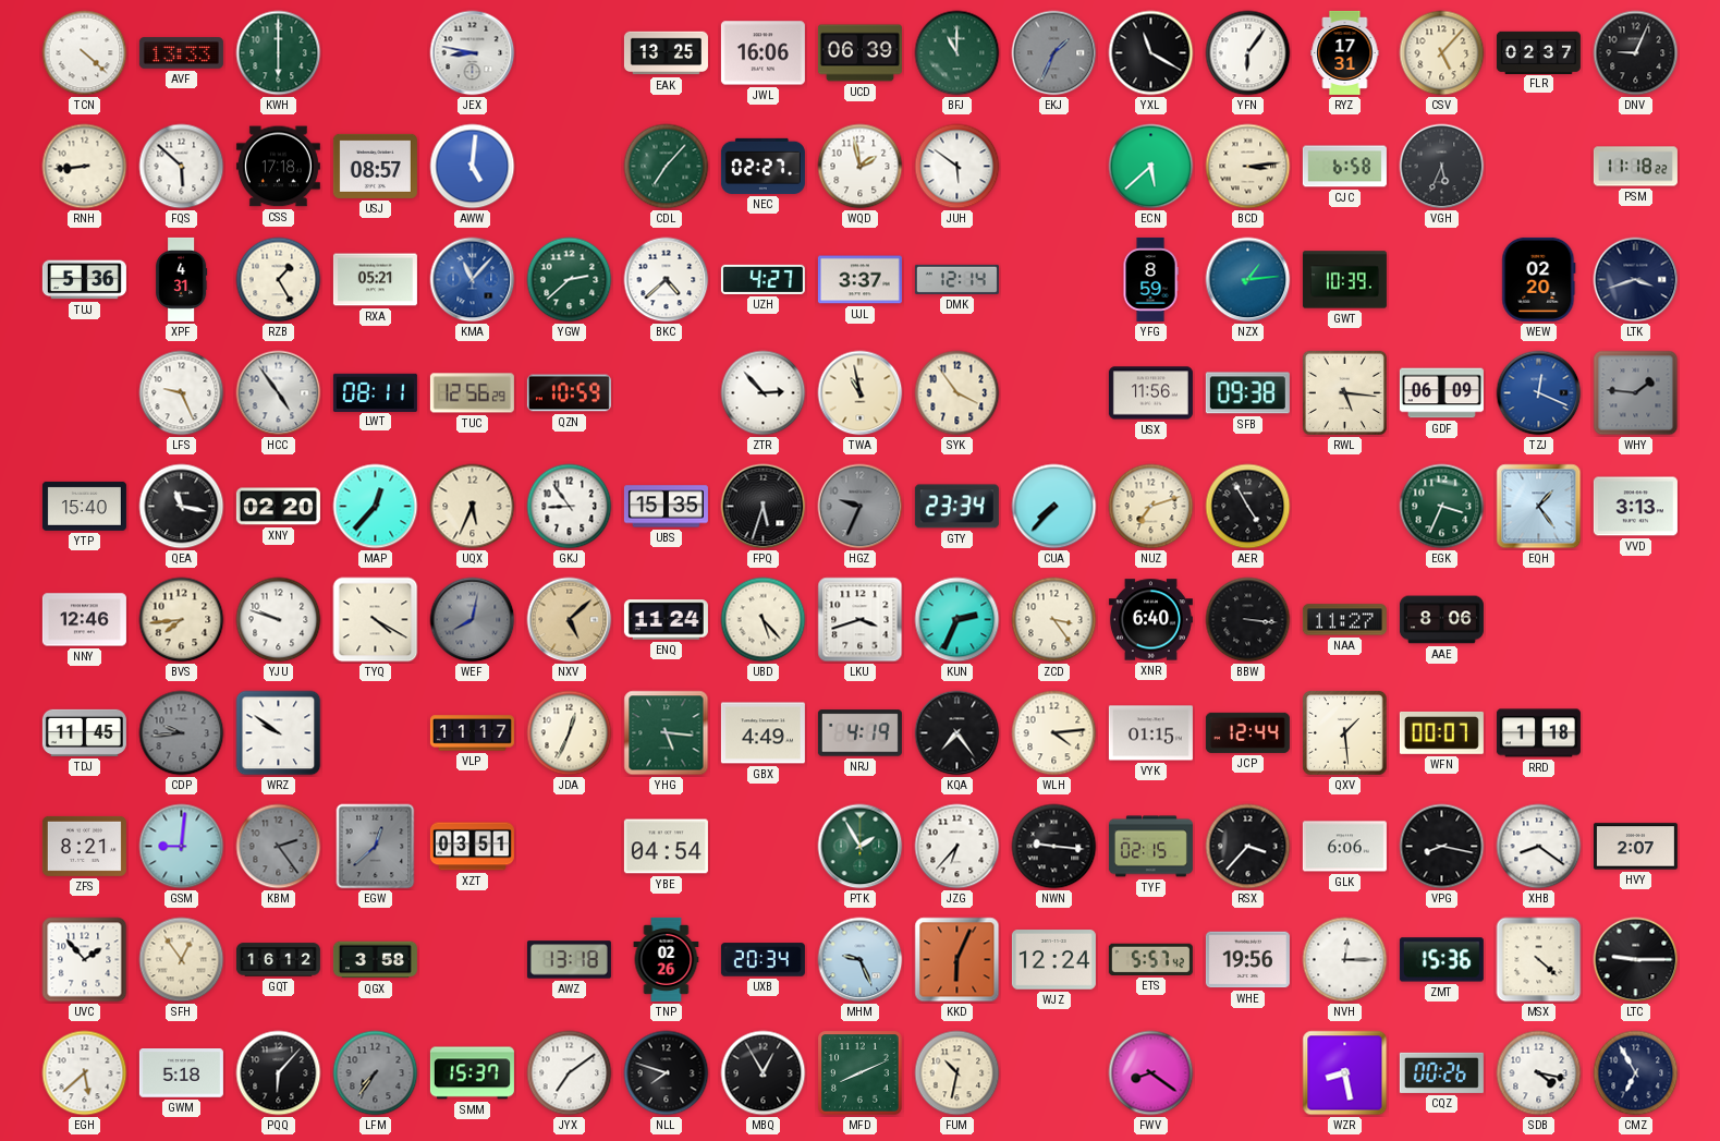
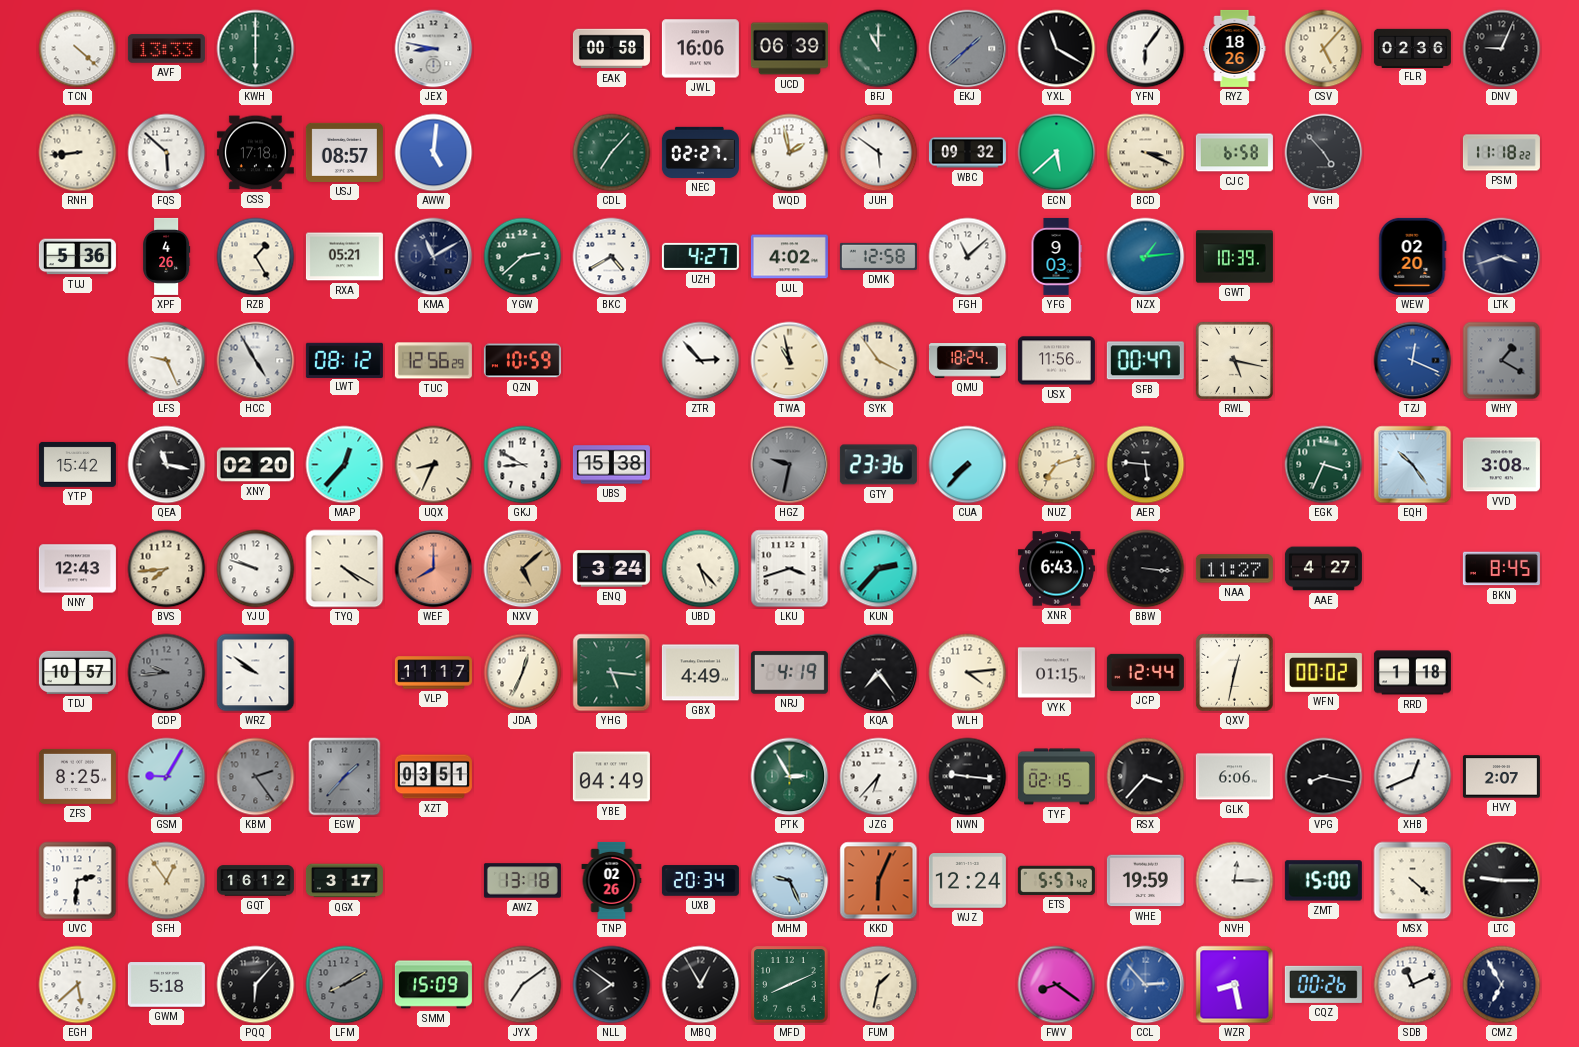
EAK: 13:25 -> 00:58 (611, 49)
EKJ: 1:34 -> 1:38 (968, 49)
RYZ: 17:31 -> 18:26 (1235, 48)
FLR: 02:37 -> 02:36 (1412, 48)
WBC: none -> 09:32 (967, 153)
BCD: 3:14 -> 3:19 (1146, 153)
VGH: 5:34 -> 4:53 (1324, 153)
XPF: 4:31 -> 4:26 (167, 256)
KMA: 11:07 -> 11:10 (434, 257)
KMA dial: blue -> navy (434, 257)
BKC: 4:38 -> 4:40 (612, 257)
UJL: 3:37 -> 4:02 (789, 257)
DMK: 12:14 -> 12:58 (878, 256)
FGH: none -> 11:08 (968, 257)
YFG: 8:59 -> 9:03 (1056, 256)
HCC: 4:54 -> 4:55 (256, 361)
LWT: 08:11 -> 08:12 (344, 360)
QMU: none -> 18:24 (967, 361)
SFB: 09:38 -> 00:47 (1145, 361)
RWL: 5:16 -> 5:17 (1234, 360)
GDF: 06:09 -> none (1441, 393)
WHY: 1:46 -> 1:20 (1502, 361)
YTP: 15:40 -> 15:42 (77, 464)
UQX: 5:34 -> 8:34 (434, 465)
GKJ: 8:54 -> 8:50 (523, 465)
UBS: 15:35 -> 15:38 (611, 465)
FPQ: 5:33 -> none (764, 507)
HGZ: 9:34 -> 9:32 (790, 465)
GTY: 23:34 -> 23:36 (878, 465)
AER: 4:55 -> 5:46 (1146, 465)
EQH: 1:24 -> 10:24 (1413, 465)
VVD: 3:13 -> 3:08 (1501, 465)
NNY: 12:46 -> 12:43 (77, 569)
WEF: 8:02 -> 8:00 (434, 569)
WEF dial: grey -> salmon (434, 569)
ENQ: 11:24 -> 3:24 (611, 569)
KUN: 2:34 -> 2:37 (879, 569)
ZCD: 3:24 -> none (1054, 620)
XNR: 6:40 -> 6:43 (1056, 569)
AAE: 8:06 -> 4:27 (1323, 569)
BKN: none -> 8:45 (1501, 569)
TDJ: 11:45 -> 10:57 (77, 672)
QXV: 1:29 -> 12:32 (1235, 673)
WFN: 00:07 -> 00:02 (1323, 672)
ZFS: 8:21 -> 8:25 (77, 776)
GSM: 9:01 -> 9:05 (167, 777)
EGW: 12:38 -> 1:37 (345, 777)
YBE: 04:54 -> 04:49 (611, 777)
PTK: 1:55 -> 2:55 (790, 777)
XHB: 8:21 -> 12:41 (1413, 777)
UVC: 1:53 -> 2:31 (78, 881)
QGX: 3:58 -> 3:17 (344, 881)
WHE: 19:56 -> 19:59 (1145, 881)
ZMT: 15:36 -> 15:00 (1323, 881)
LFM: 7:36 -> 8:10 (345, 985)
SMM: 15:37 -> 15:09 (433, 985)
NLL: 7:48 -> 7:51 (612, 985)
FUM: 10:32 -> 1:32 (879, 985)
CCL: none -> 2:53 (1146, 985)
SDB: 4:17 -> 11:11 (1413, 985)
